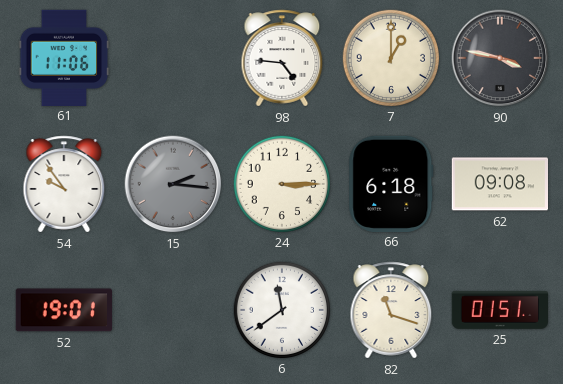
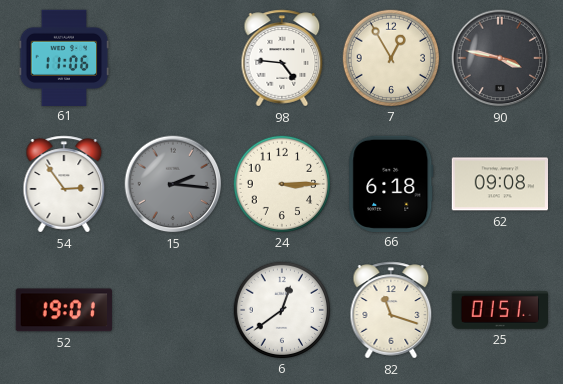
7: 1:00 -> 12:55 (390, 57)
54: 9:54 -> 2:54 (64, 184)
6: 11:39 -> 12:39 (281, 309)
